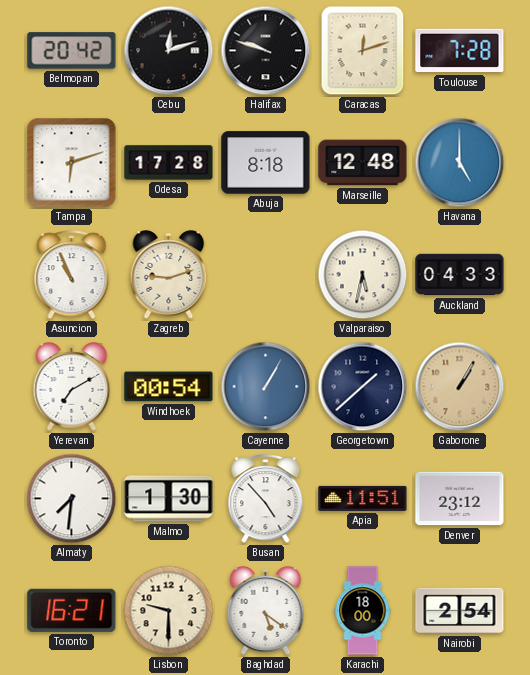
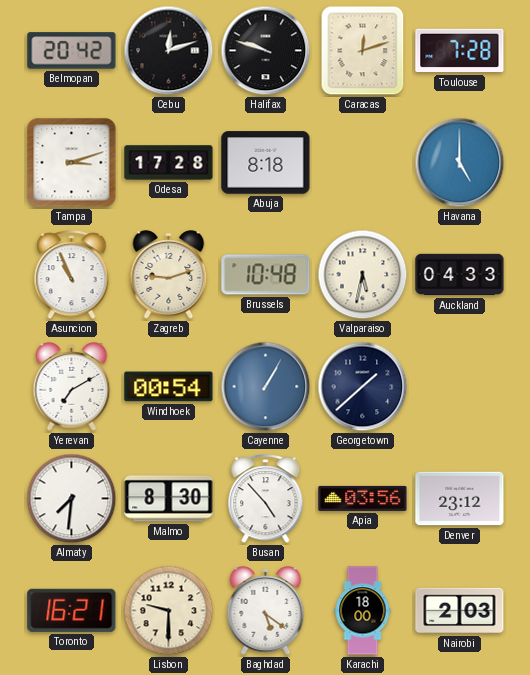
Tampa: 6:12 -> 3:12 (72, 163)
Marseille: 12:48 -> none (363, 163)
Brussels: none -> 10:48 (266, 275)
Gaborone: 1:05 -> none (460, 387)
Malmo: 1:30 -> 8:30 (169, 499)
Apia: 11:51 -> 03:56 (363, 498)
Nairobi: 2:54 -> 2:03 (460, 611)
